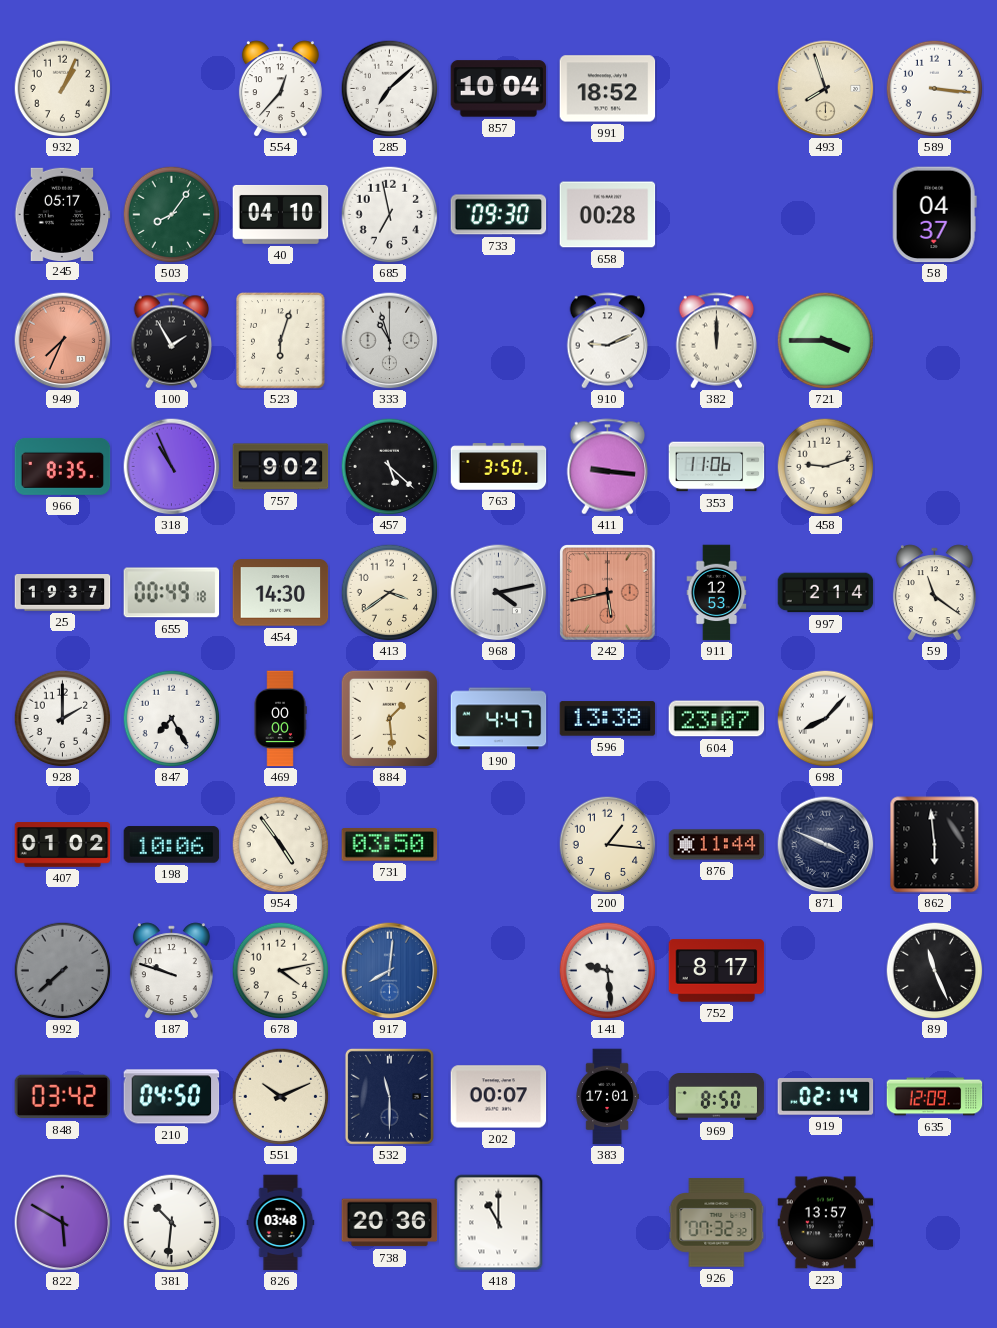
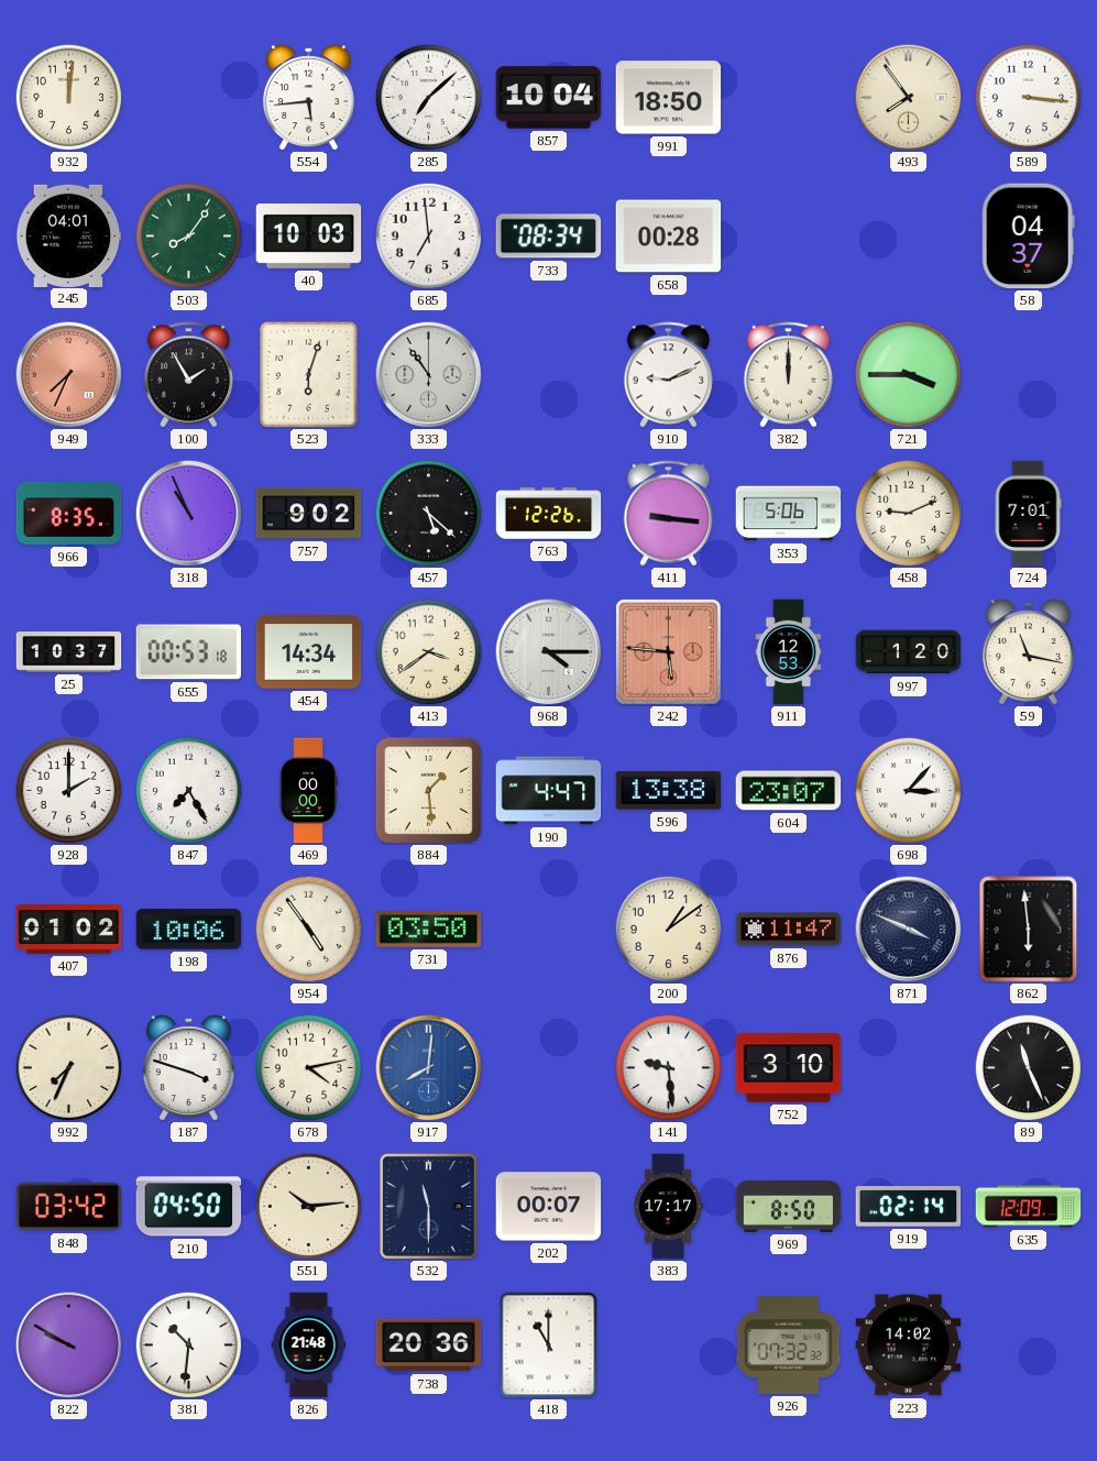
932: 1:04 -> 12:01 (68, 97)
554: 12:37 -> 5:44 (308, 98)
991: 18:52 -> 18:50 (669, 98)
493: 7:57 -> 7:54 (909, 98)
245: 05:17 -> 04:01 (68, 235)
40: 04:10 -> 10:03 (309, 235)
685: 6:58 -> 6:59 (428, 235)
733: 09:30 -> 08:34 (549, 237)
333: 10:57 -> 10:54 (429, 375)
763: 3:50 -> 12:26 (549, 514)
353: 11:06 -> 5:06 (789, 514)
458: 9:12 -> 9:11 (908, 513)
724: none -> 7:01 (1028, 514)
25: 19:37 -> 10:37 (69, 652)
655: 00:49 -> 00:53 (189, 652)
454: 14:30 -> 14:34 (309, 652)
968: 4:13 -> 4:15 (549, 652)
242: 5:43 -> 5:46 (669, 652)
997: 2:14 -> 1:20 (909, 652)
59: 11:21 -> 11:17 (1028, 652)
698: 8:07 -> 3:07 (908, 790)
200: 1:16 -> 1:09 (668, 929)
876: 11:44 -> 11:47 (789, 930)
992: 7:38 -> 7:34 (68, 1067)
992 dial: grey -> cream (68, 1067)
187: 9:48 -> 3:48 (188, 1068)
752: 8:17 -> 3:10 (789, 1068)
551: 10:11 -> 10:14 (308, 1206)
383: 17:01 -> 17:17 (668, 1207)
822: 5:50 -> 9:50 (69, 1345)
826: 03:48 -> 21:48 (309, 1345)
223: 13:57 -> 14:02 (909, 1345)
